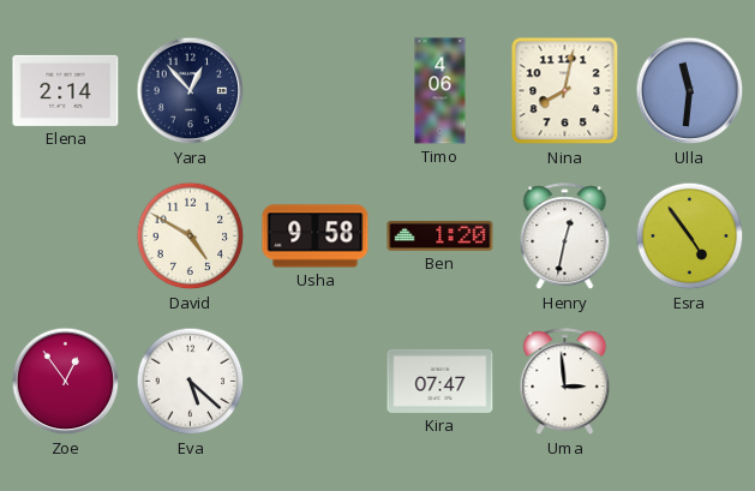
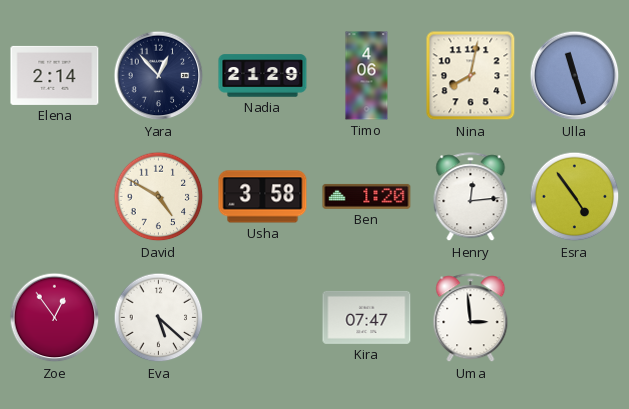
Nadia: none -> 21:29 (263, 76)
Ulla: 11:31 -> 11:27 (575, 76)
Usha: 9:58 -> 3:58 (263, 197)
Henry: 12:32 -> 12:14 (471, 197)
